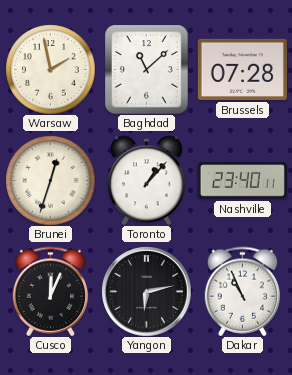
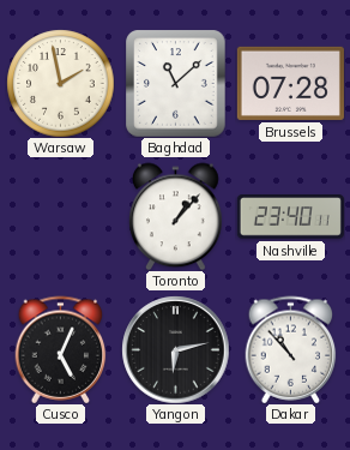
Brunei: 12:33 -> none (50, 180)
Cusco: 12:04 -> 5:04 (61, 349)
Dakar: 10:56 -> 10:53 (291, 349)
